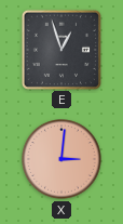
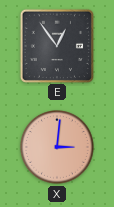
E: 12:57 -> 12:54 (56, 45)
